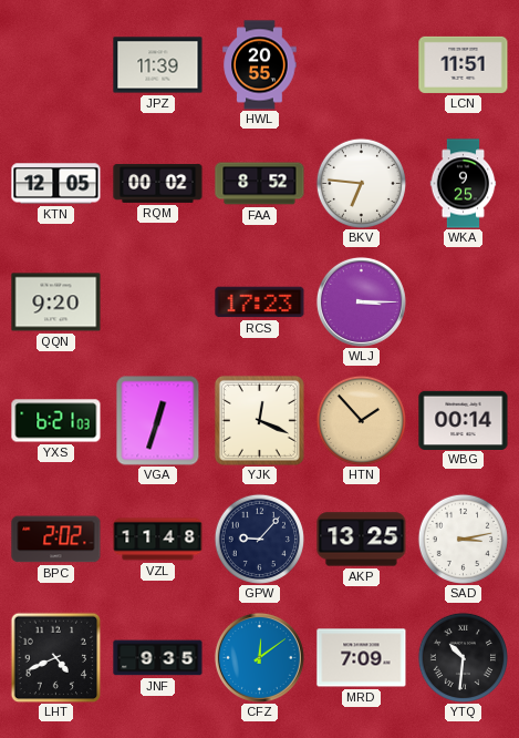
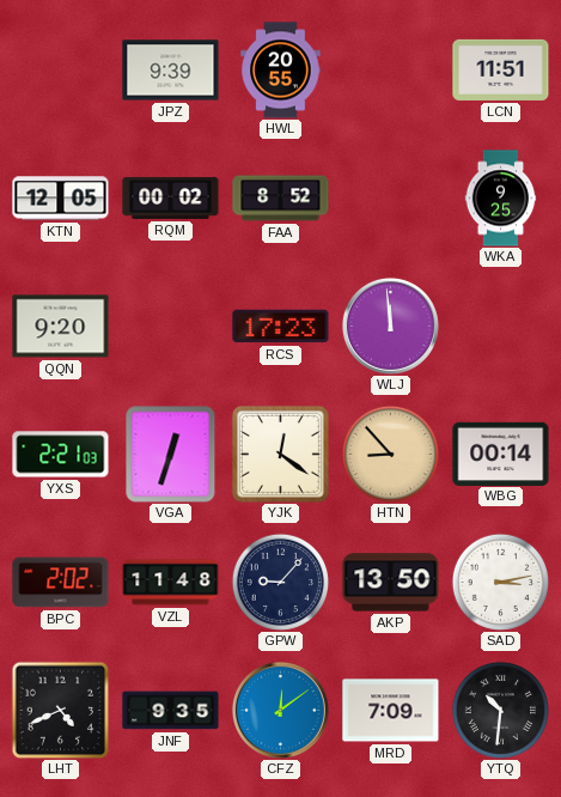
JPZ: 11:39 -> 9:39 (171, 71)
BKV: 6:46 -> none (361, 183)
WLJ: 3:15 -> 11:59 (390, 326)
YXS: 6:21 -> 2:21 (61, 455)
YJK: 12:19 -> 12:21 (280, 454)
HTN: 1:53 -> 8:53 (390, 454)
AKP: 13:25 -> 13:50 (391, 583)
